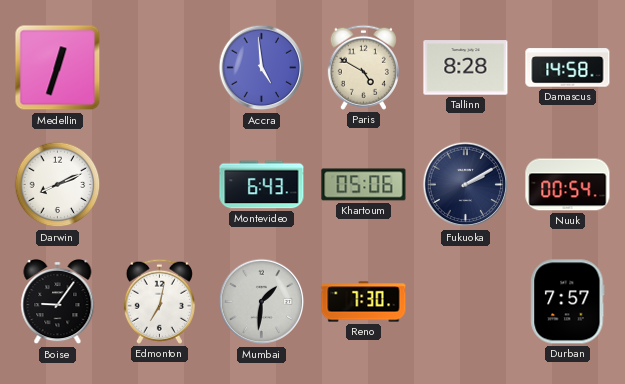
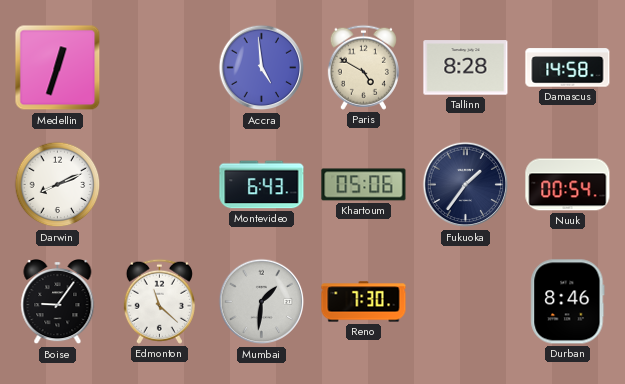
Fukuoka: 2:10 -> 1:36 (466, 185)
Edmonton: 7:02 -> 11:22 (159, 301)
Durban: 7:57 -> 8:46 (568, 302)
